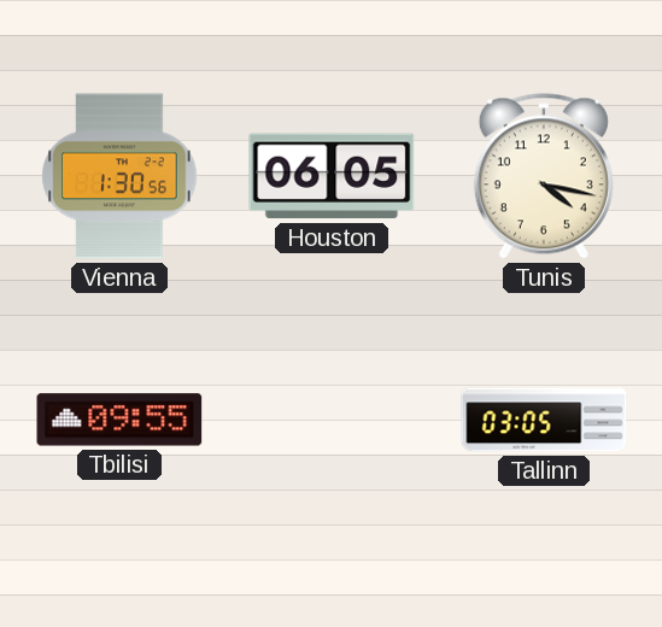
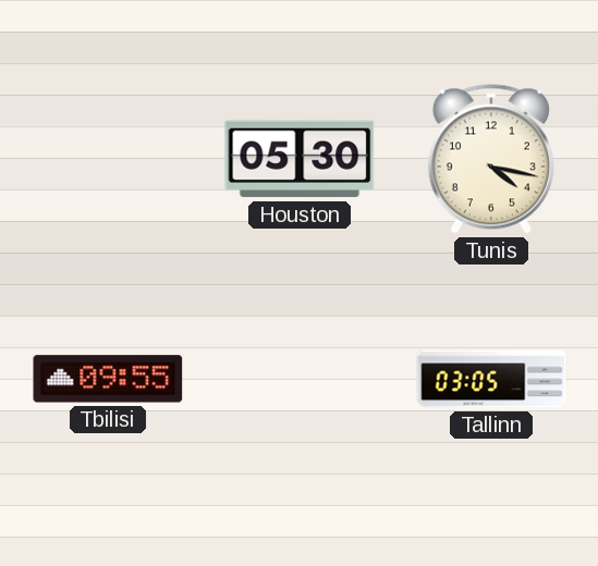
Vienna: 1:30 -> none (119, 176)
Houston: 06:05 -> 05:30 (300, 159)
